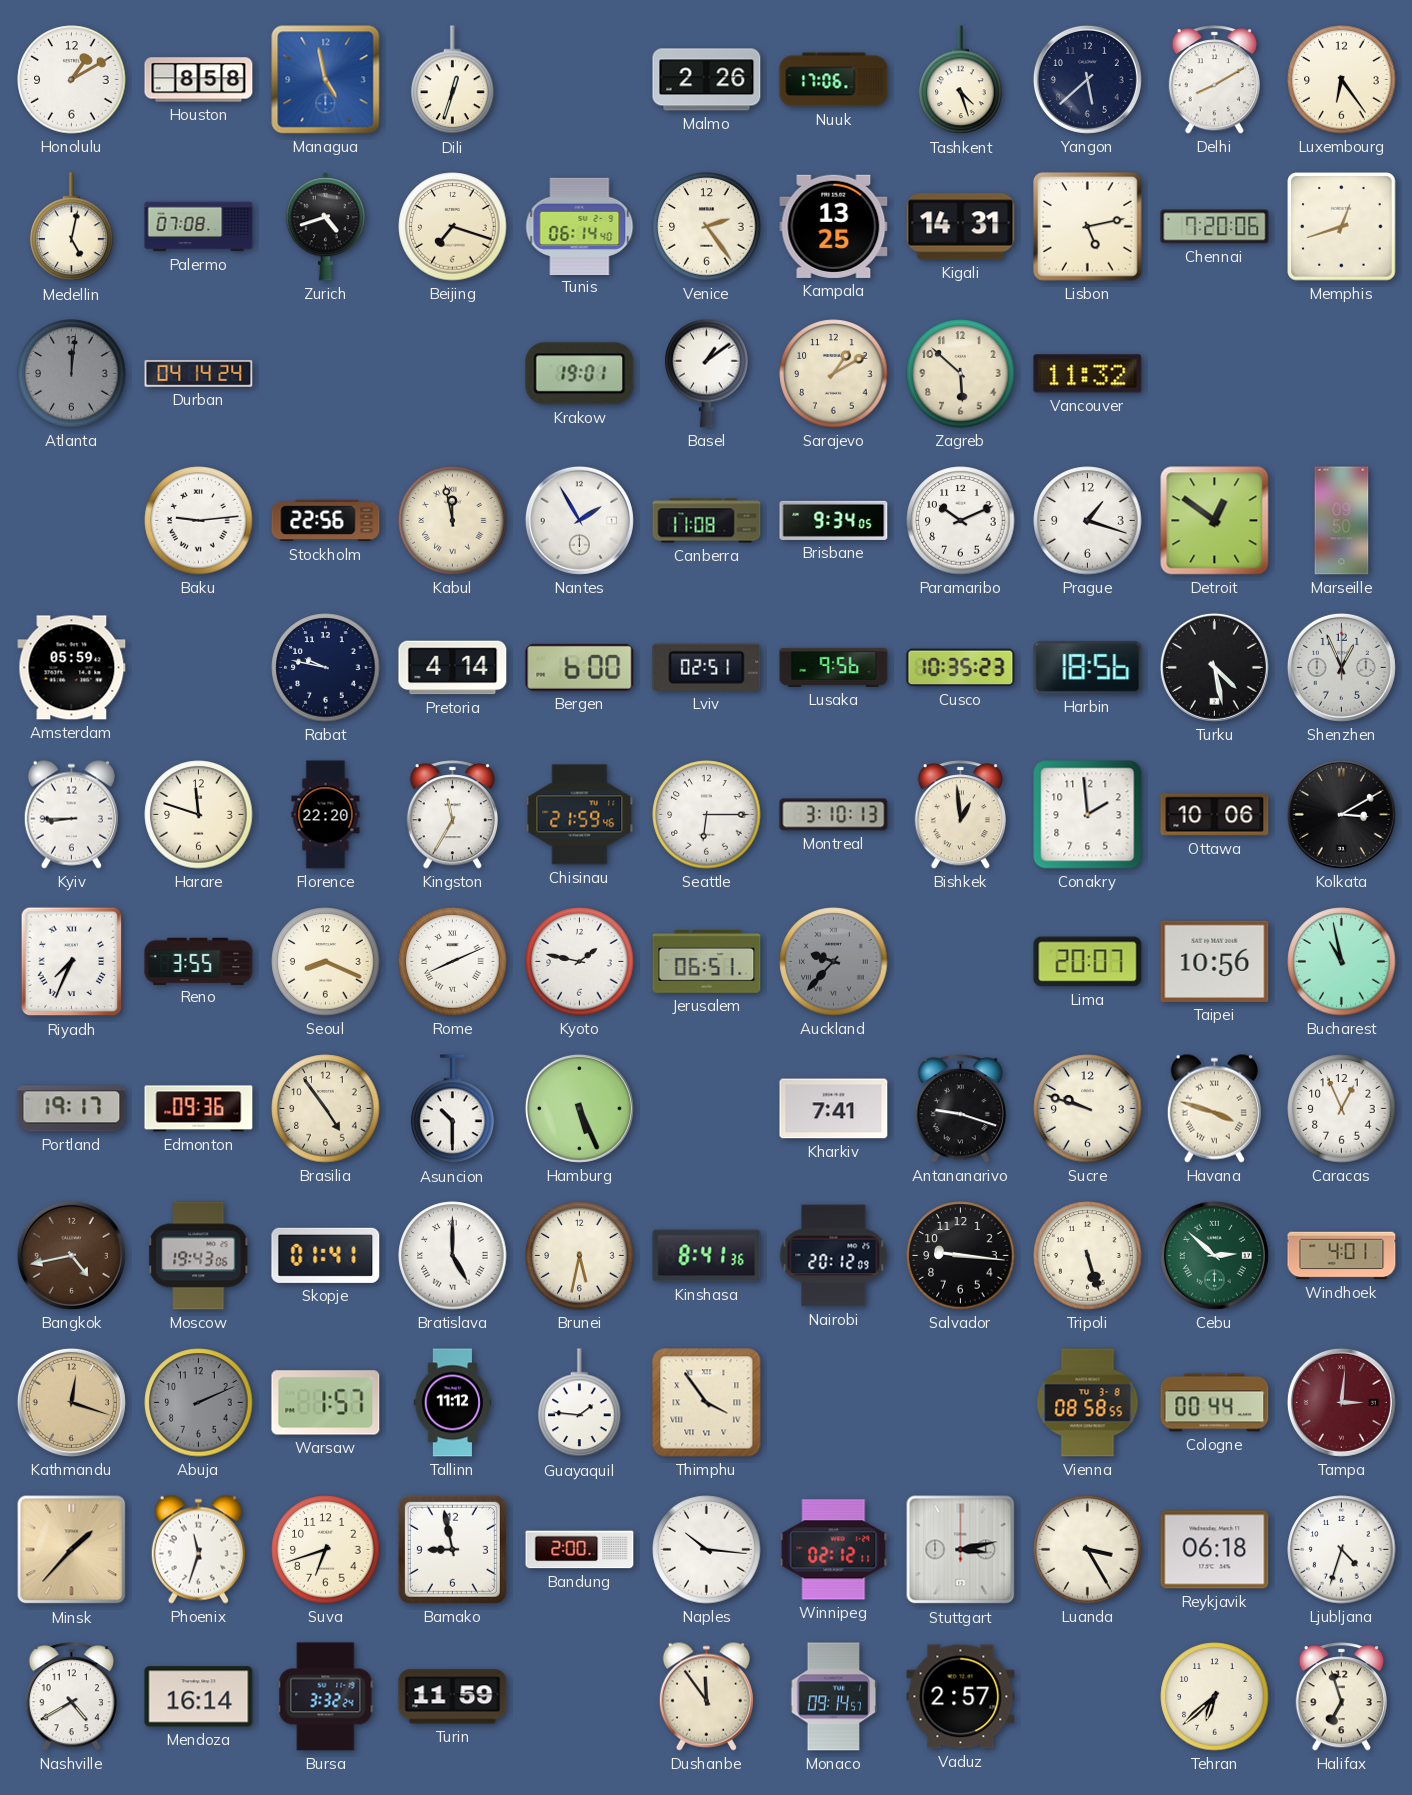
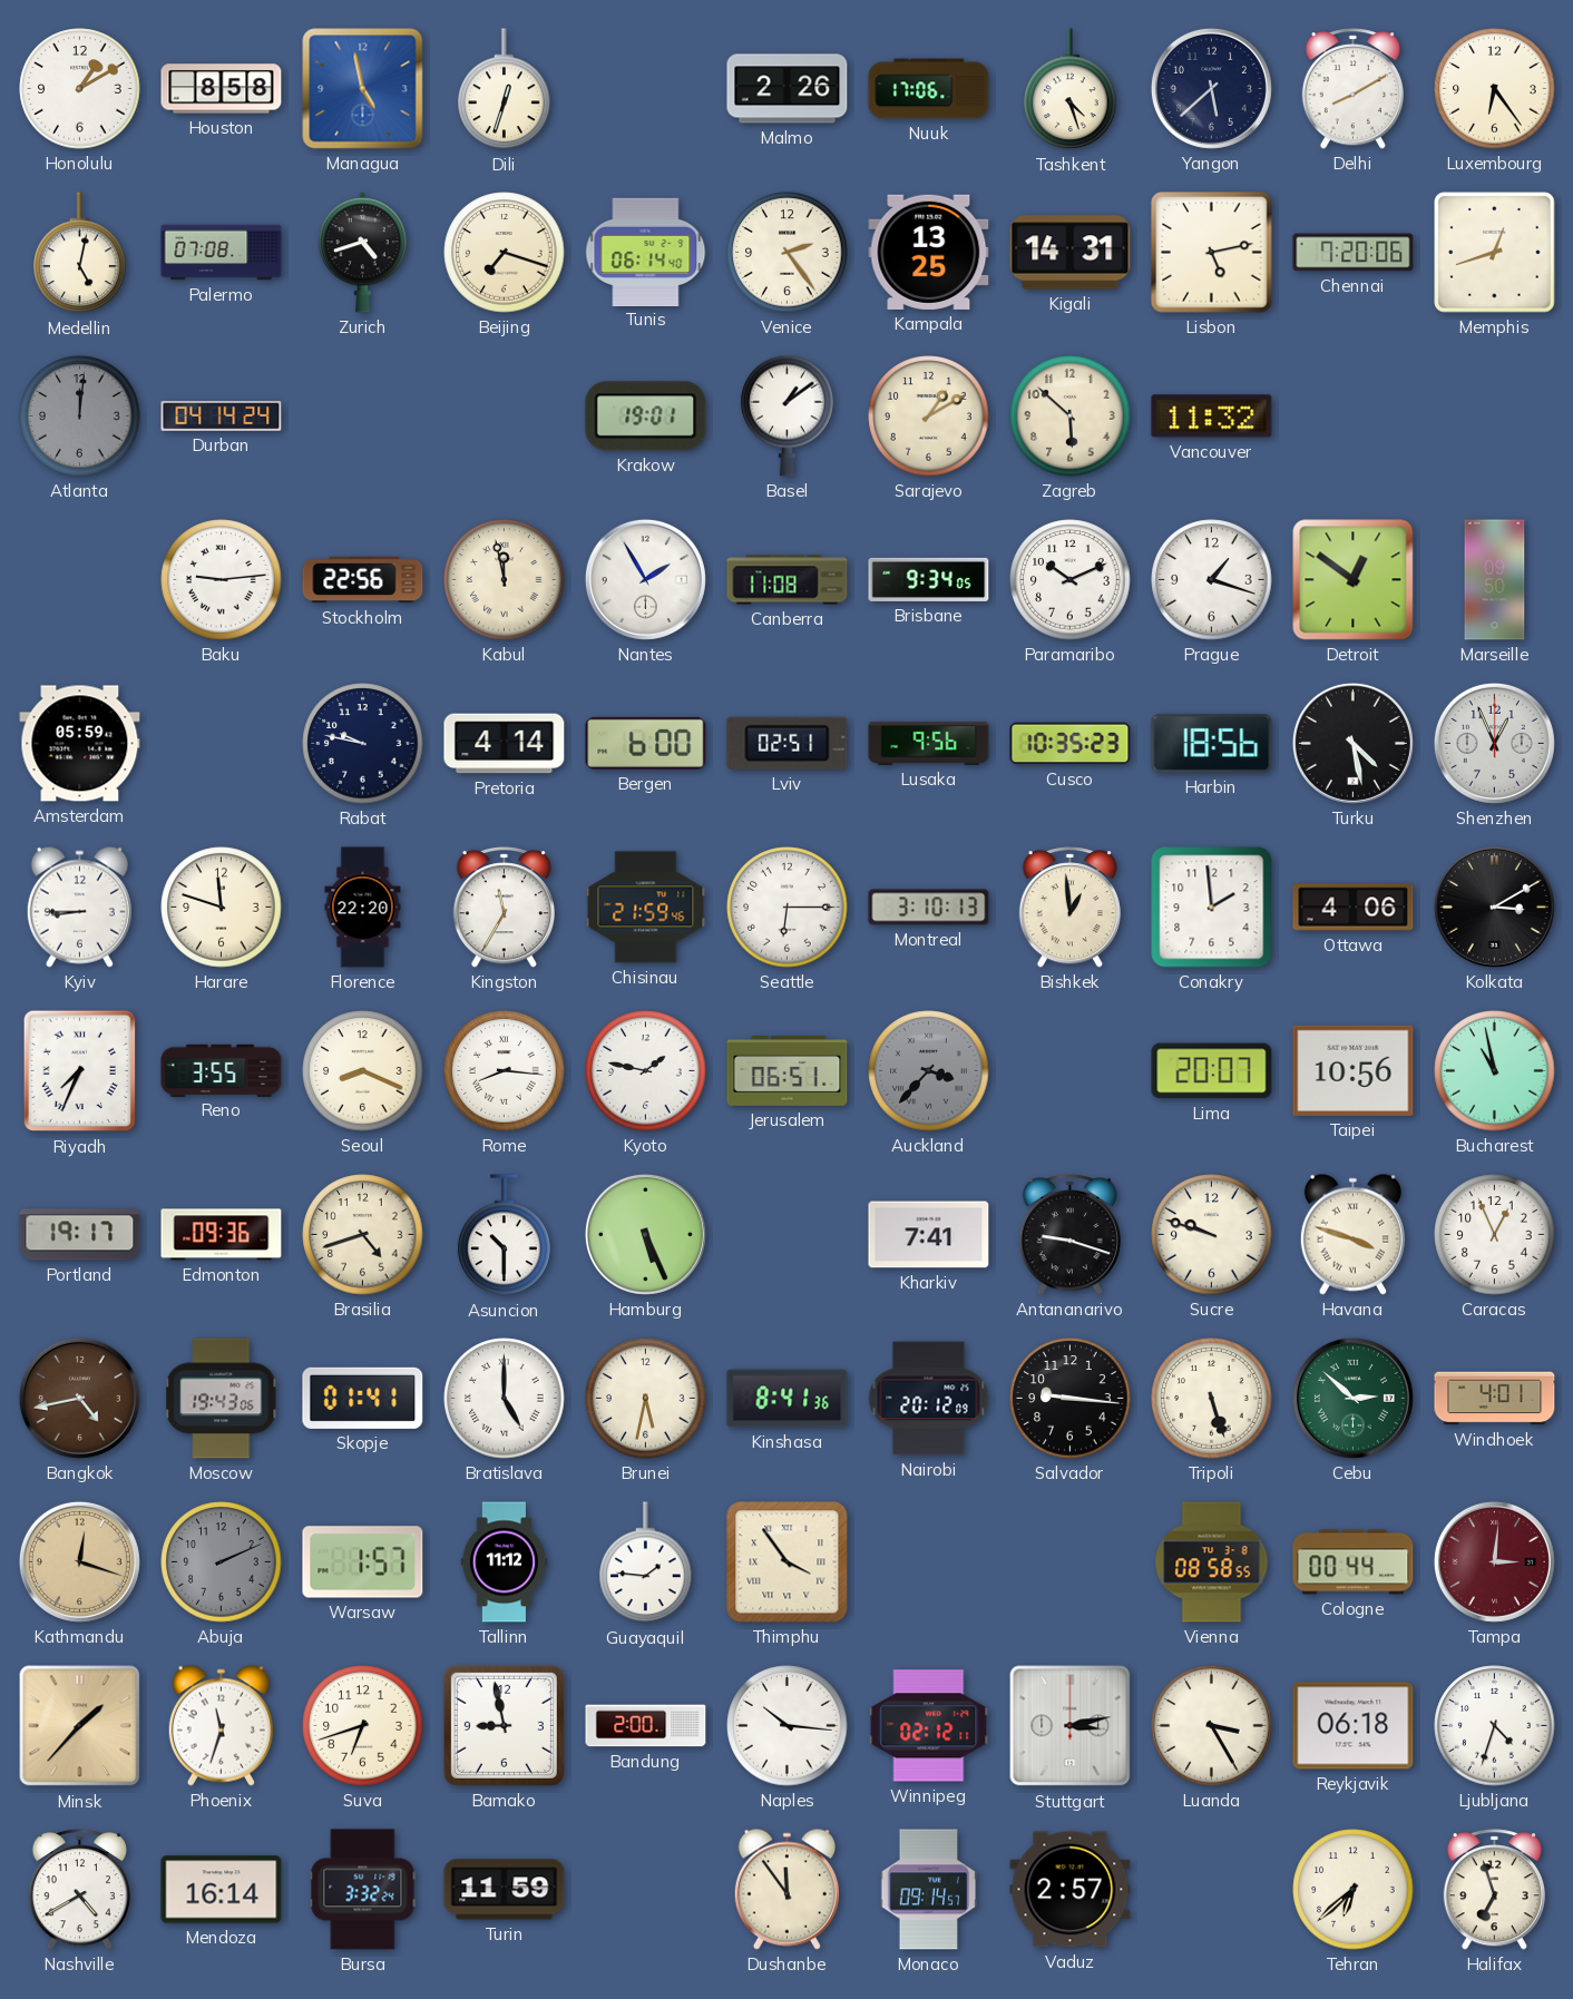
Ottawa: 10:06 -> 4:06 (1354, 908)
Rome: 8:11 -> 8:16 (505, 1071)
Auckland: 9:37 -> 3:37 (929, 1071)
Brasilia: 4:54 -> 4:42 (363, 1235)
